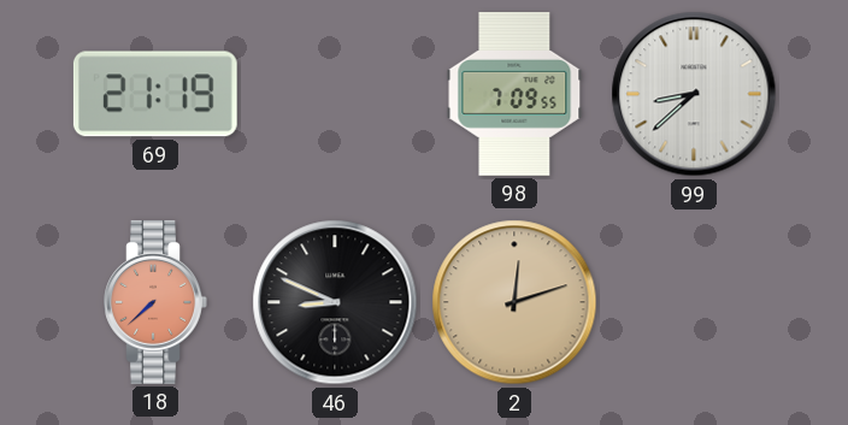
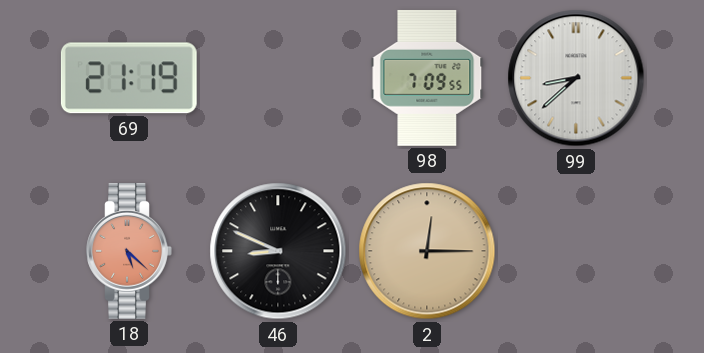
18: 7:38 -> 5:22 (129, 251)
2: 12:12 -> 12:15 (427, 251)
